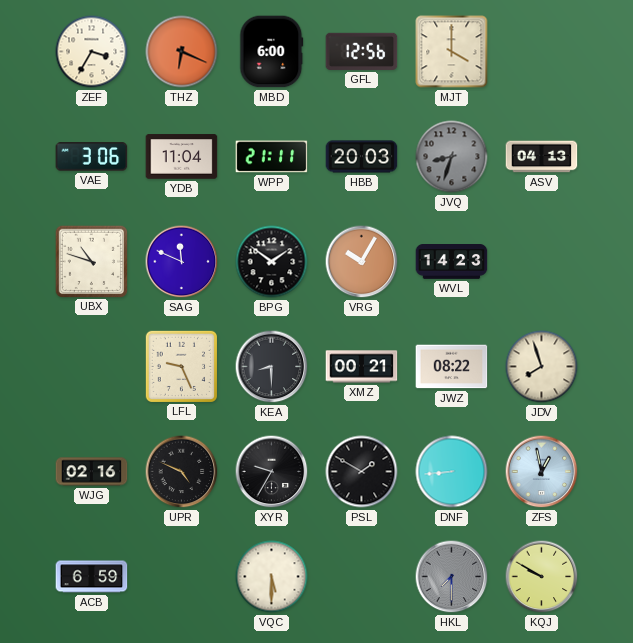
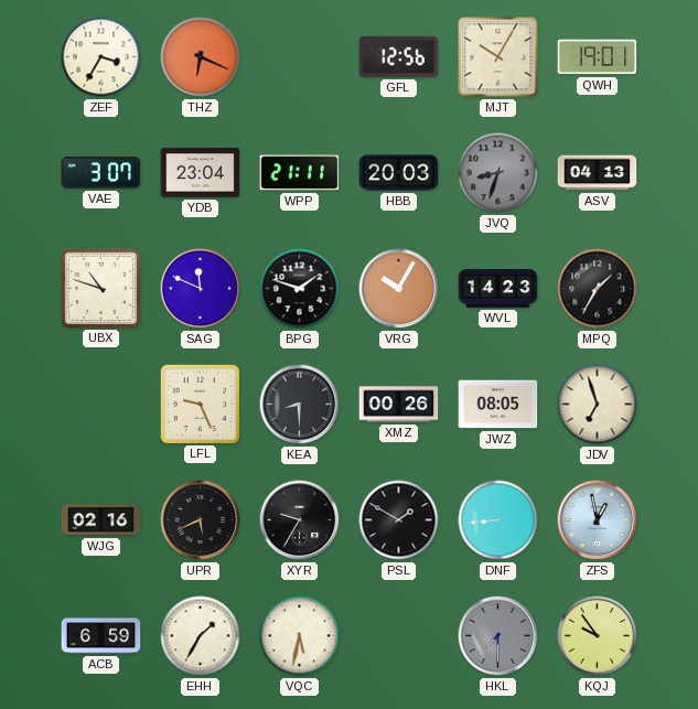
MBD: 6:00 -> none (272, 52)
MJT: 4:00 -> 10:05 (498, 57)
QWH: none -> 19:01 (598, 57)
VAE: 3:06 -> 3:07 (101, 173)
YDB: 11:04 -> 23:04 (201, 173)
BPG: 1:51 -> 1:48 (300, 289)
MPQ: none -> 1:35 (598, 289)
XMZ: 00:21 -> 00:26 (399, 405)
JWZ: 08:22 -> 08:05 (498, 405)
JDV: 7:57 -> 6:57 (598, 405)
UPR: 4:49 -> 5:41 (201, 520)
EHH: none -> 1:35 (201, 636)
VQC: 5:30 -> 5:32 (300, 636)
KQJ: 9:50 -> 9:54 (598, 636)
